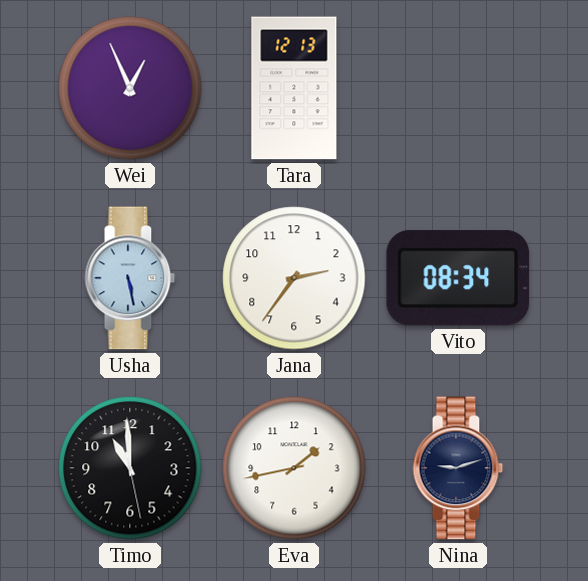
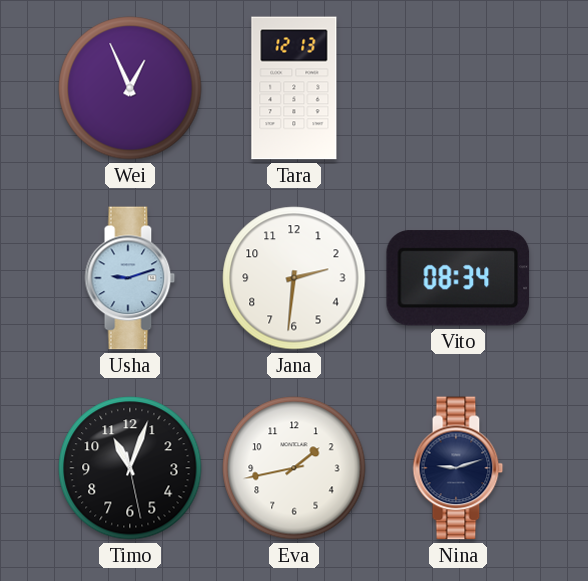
Usha: 5:28 -> 9:12 (130, 278)
Jana: 2:36 -> 2:31 (294, 278)
Timo: 10:59 -> 11:03 (130, 468)
